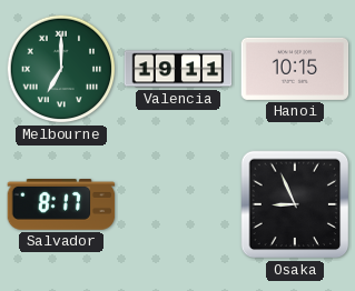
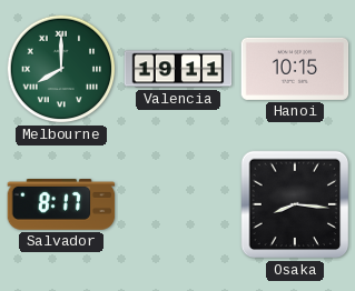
Melbourne: 7:00 -> 8:00 (61, 69)
Osaka: 8:56 -> 8:16 (295, 204)
